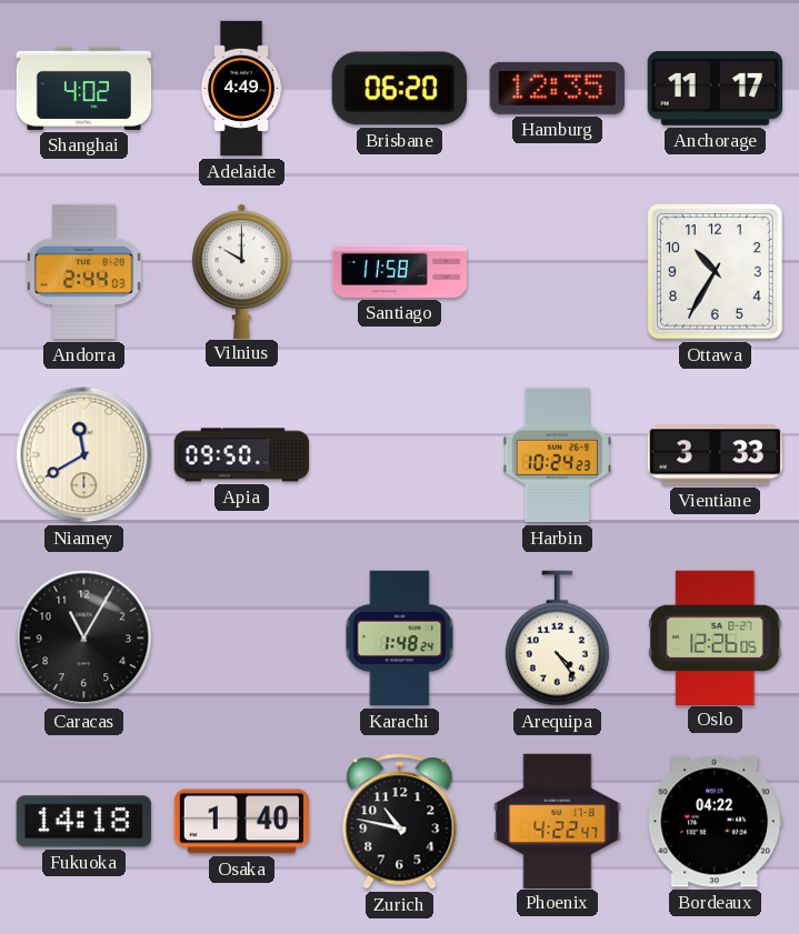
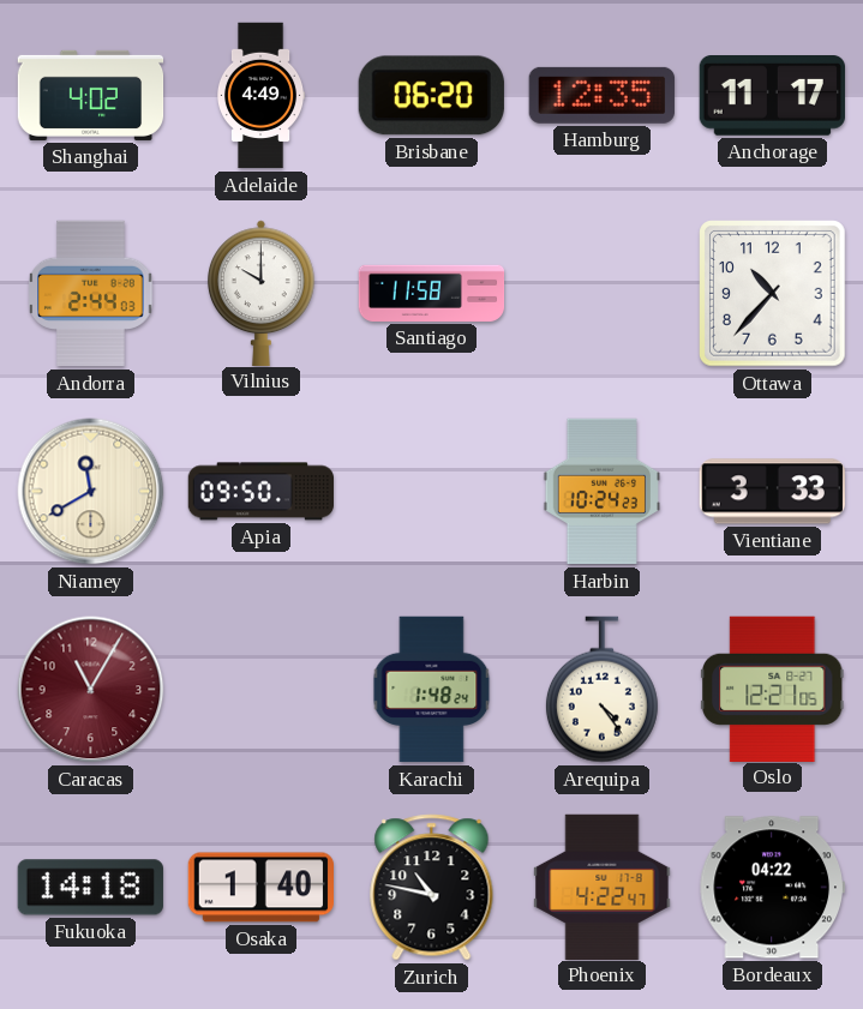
Ottawa: 10:35 -> 10:37 (773, 294)
Caracas dial: black -> burgundy (91, 690)
Oslo: 12:26 -> 12:21 (773, 689)
